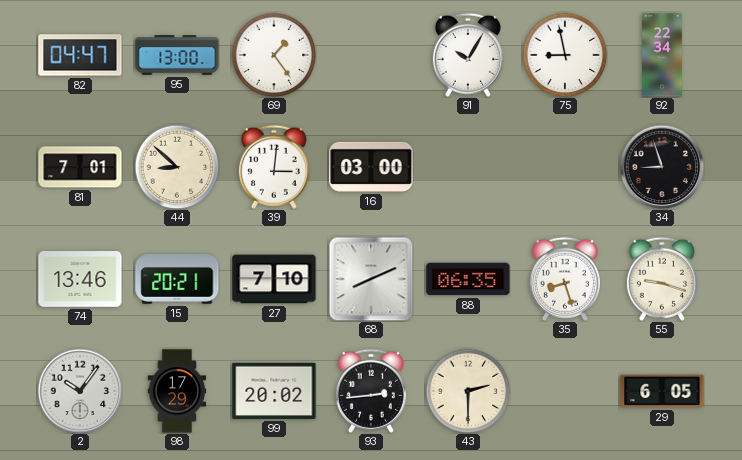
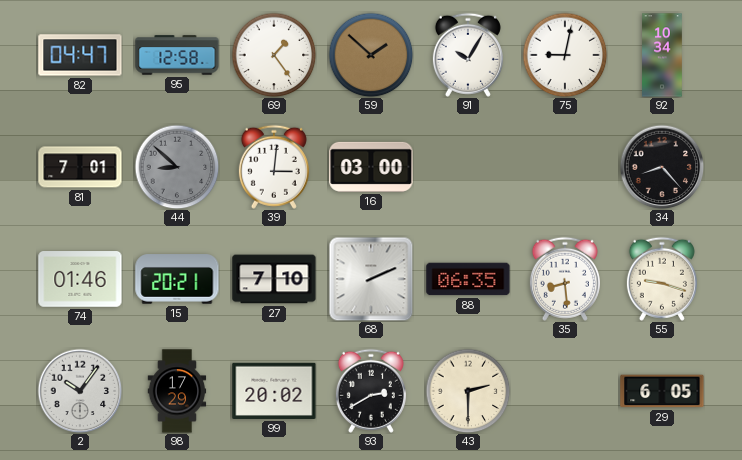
95: 13:00 -> 12:58 (177, 55)
59: none -> 1:52 (371, 55)
75: 8:58 -> 9:02 (565, 55)
92: 22:34 -> 10:34 (662, 55)
44 dial: cream -> grey (177, 167)
34: 8:57 -> 8:23 (662, 167)
74: 13:46 -> 01:46 (80, 279)
68: 8:11 -> 2:11 (371, 279)
35: 8:27 -> 8:29 (565, 279)
93: 2:44 -> 2:40 (371, 391)
